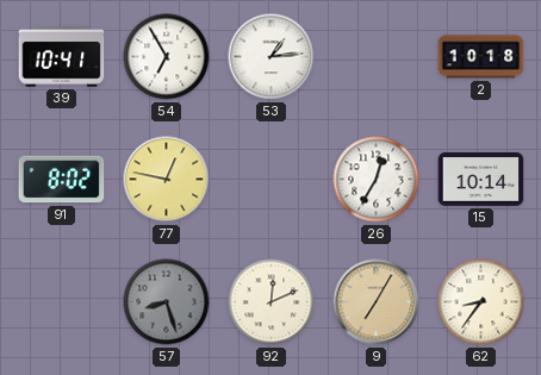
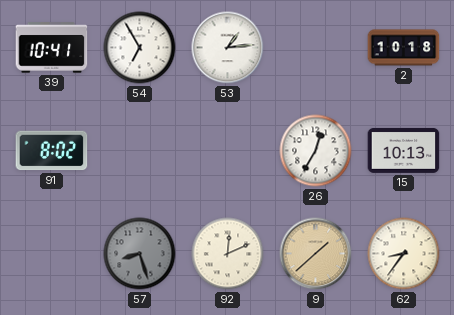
77: 12:47 -> none (167, 180)
15: 10:14 -> 10:13 (404, 150)
9: 7:05 -> 1:38 (316, 254)
